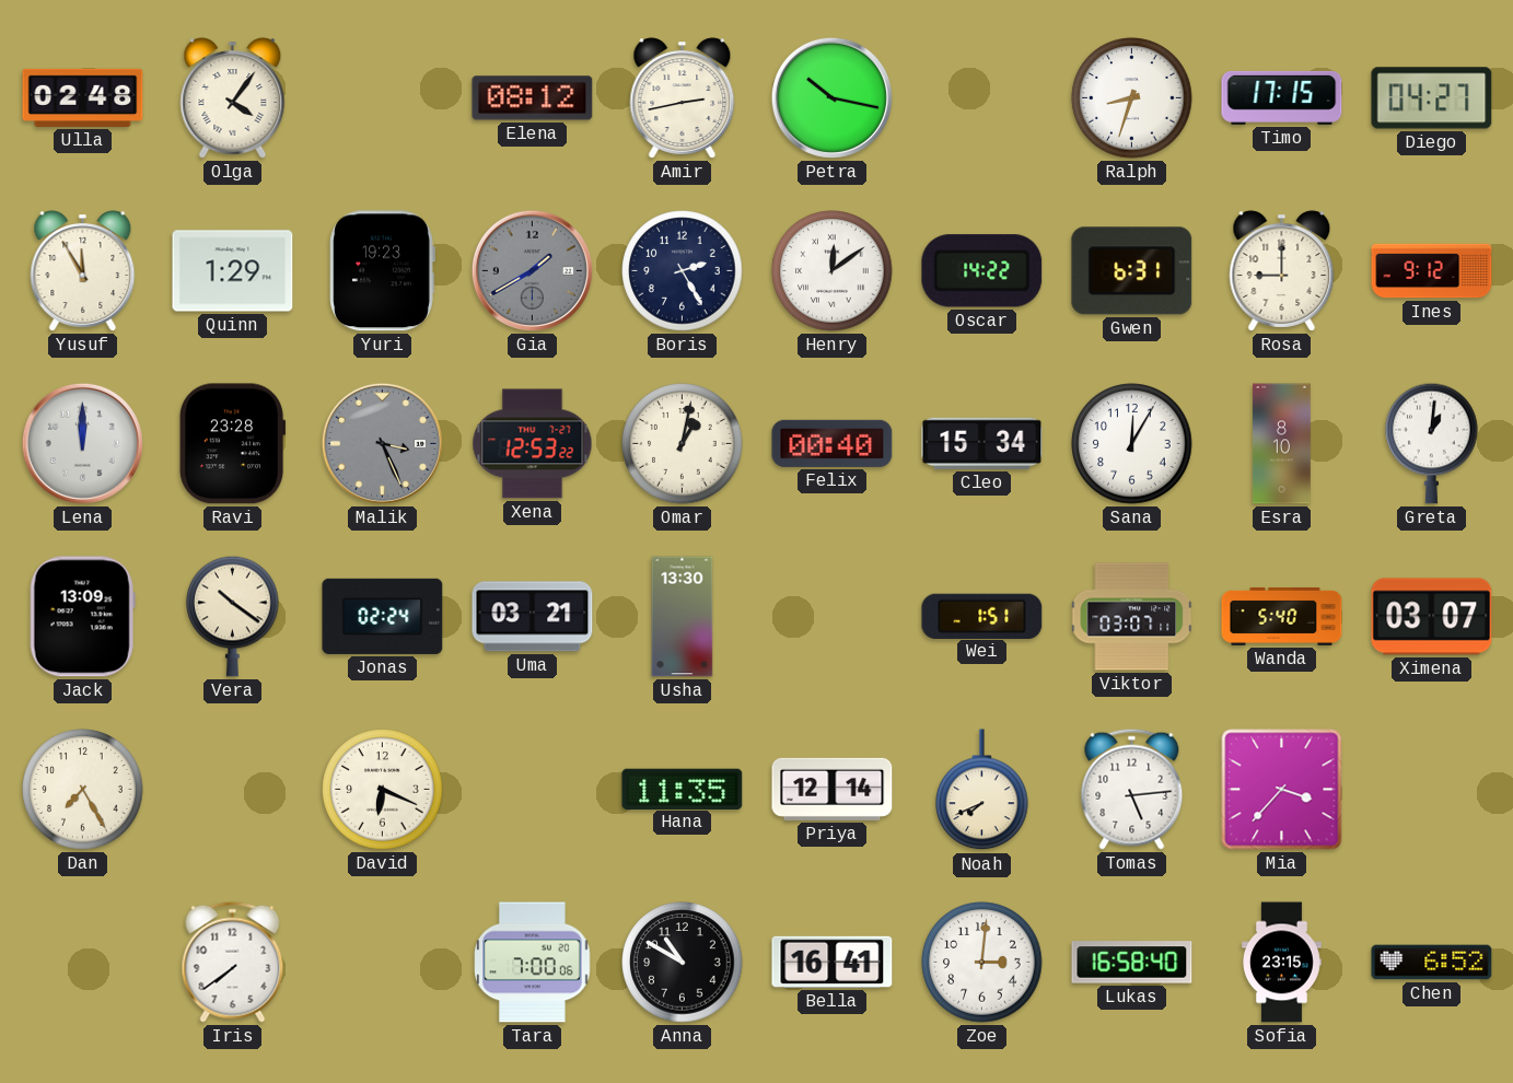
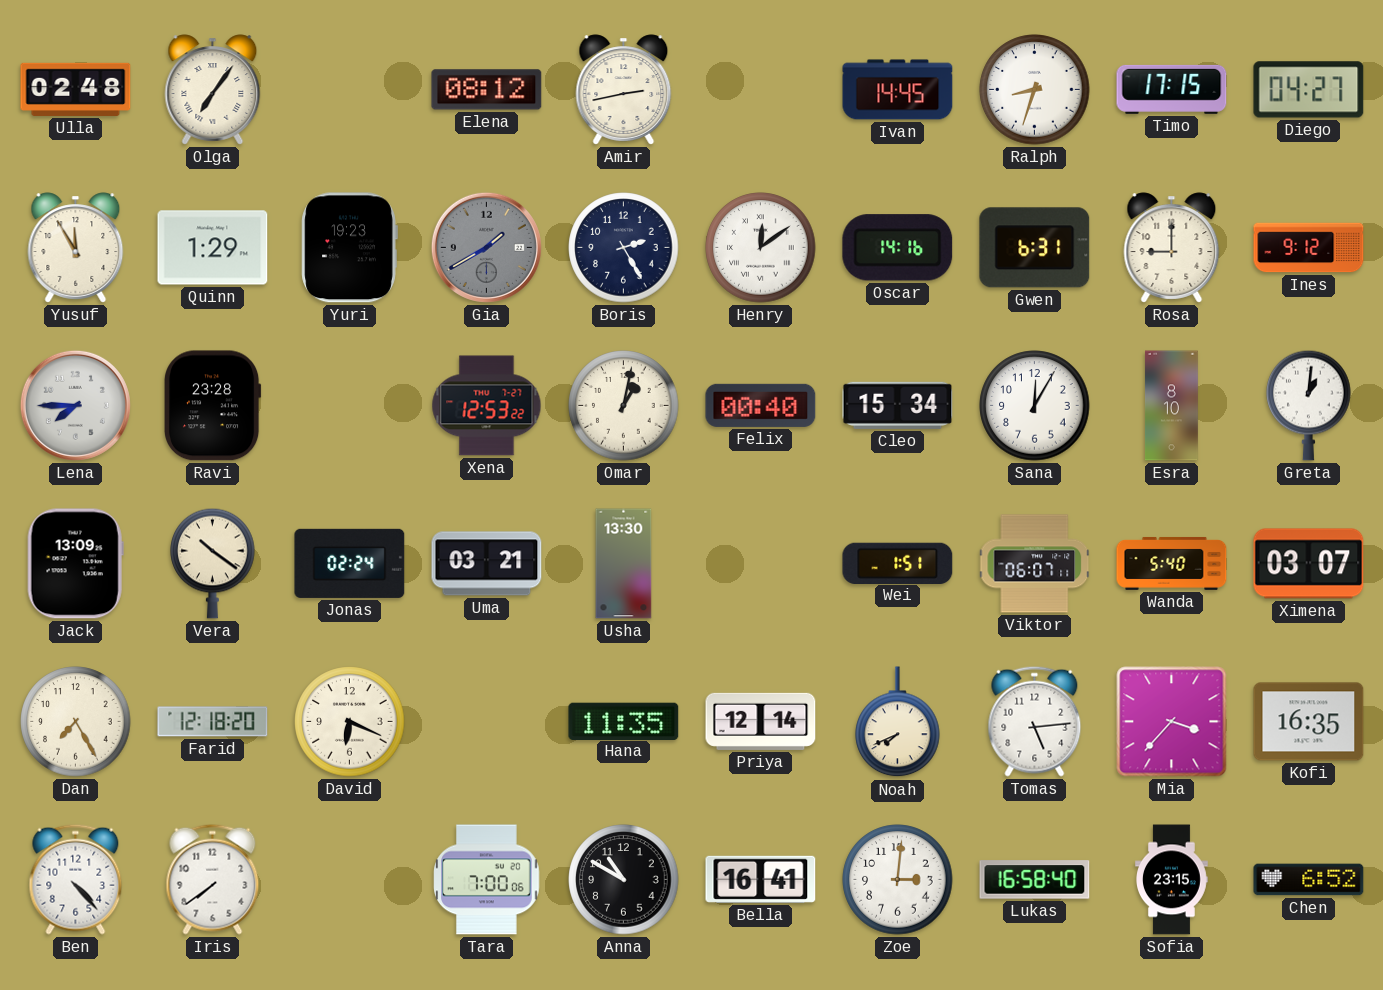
Olga: 4:06 -> 7:06 (213, 90)
Petra: 10:17 -> none (831, 97)
Ivan: none -> 14:45 (898, 90)
Oscar: 14:22 -> 14:16 (898, 248)
Lena: 12:00 -> 7:45 (75, 405)
Malik: 3:26 -> none (382, 443)
Viktor: 03:07 -> 06:07 (1035, 564)
Farid: none -> 12:18 (213, 722)
Kofi: none -> 16:35 (1309, 722)
Ben: none -> 4:23 (76, 879)
